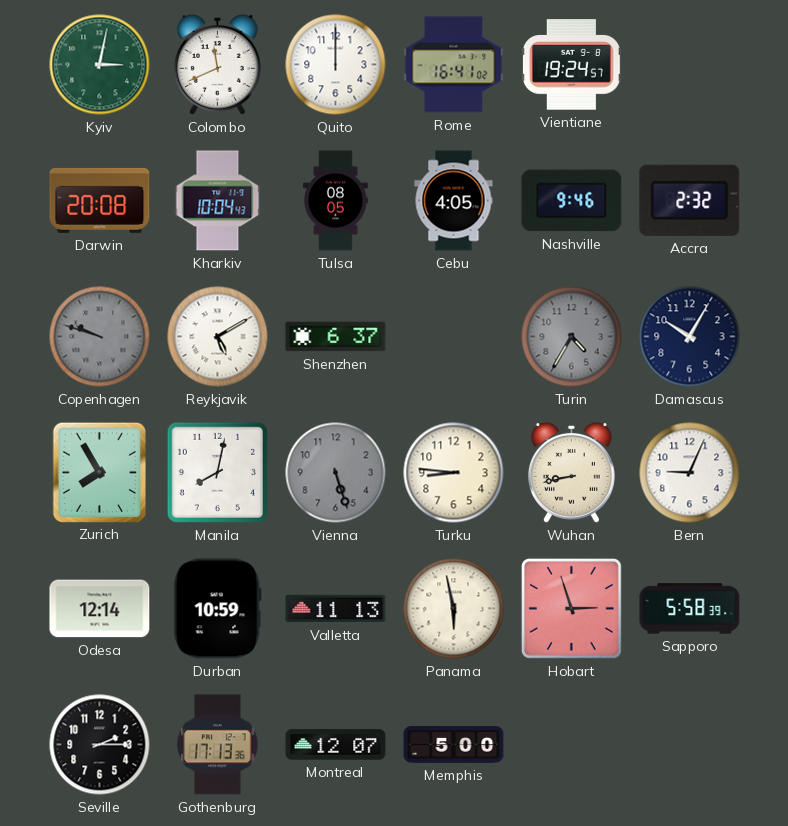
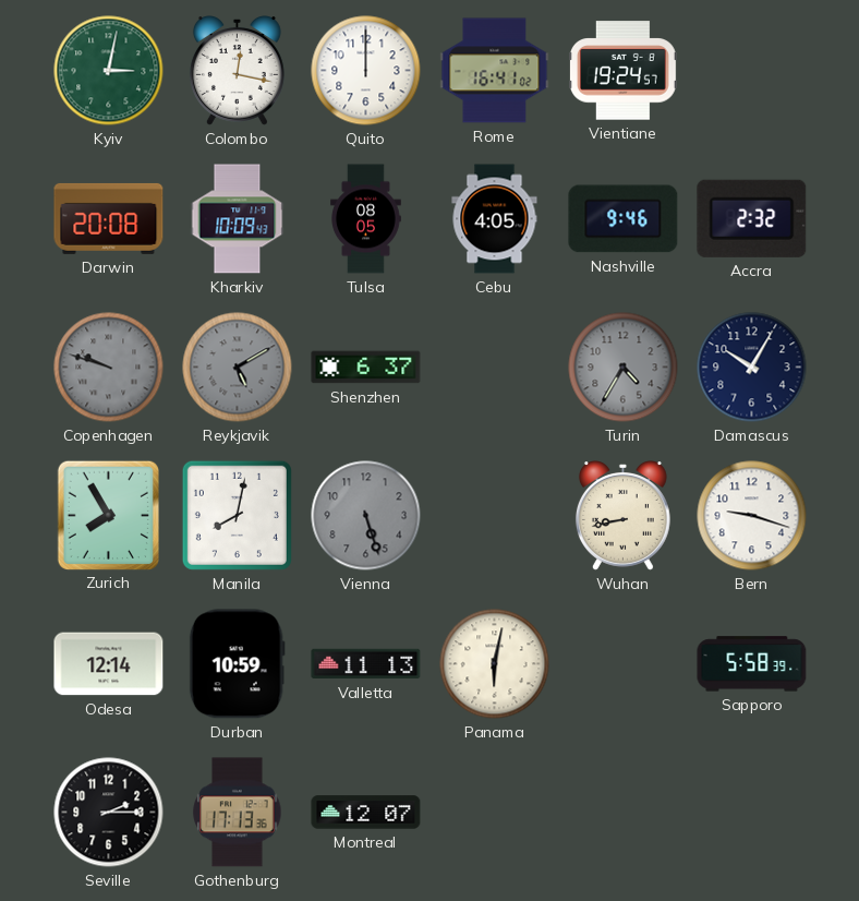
Colombo: 11:41 -> 12:17 (237, 71)
Kharkiv: 10:04 -> 10:09 (238, 219)
Reykjavik dial: white -> grey (238, 368)
Turku: 8:46 -> none (454, 473)
Bern: 9:04 -> 9:18 (752, 516)
Panama: 5:58 -> 6:02 (495, 664)
Hobart: 2:57 -> none (571, 608)
Memphis: 5:00 -> none (454, 745)
